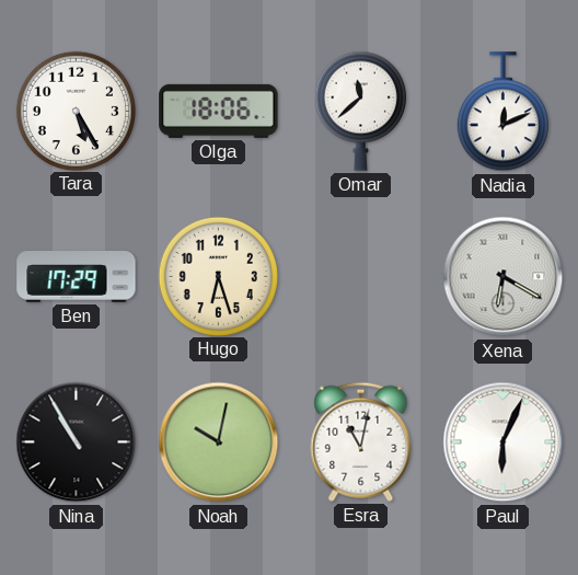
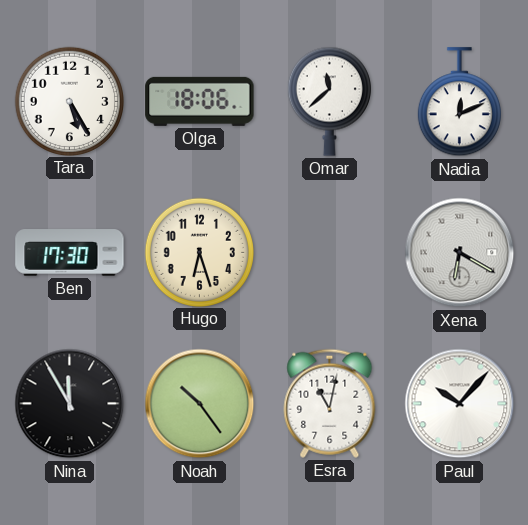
Ben: 17:29 -> 17:30 (70, 253)
Nina: 10:55 -> 11:55 (70, 404)
Noah: 10:02 -> 10:24 (200, 404)
Paul: 6:04 -> 10:07 (460, 404)
